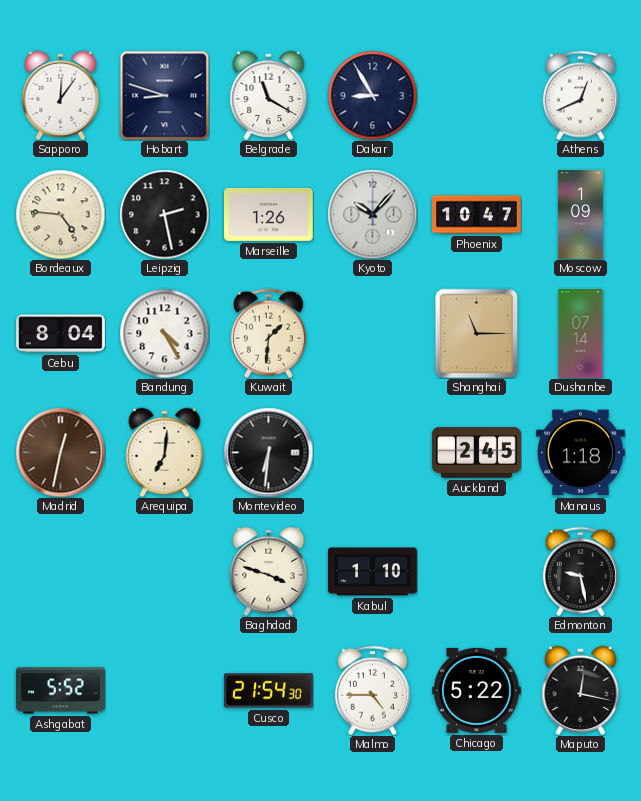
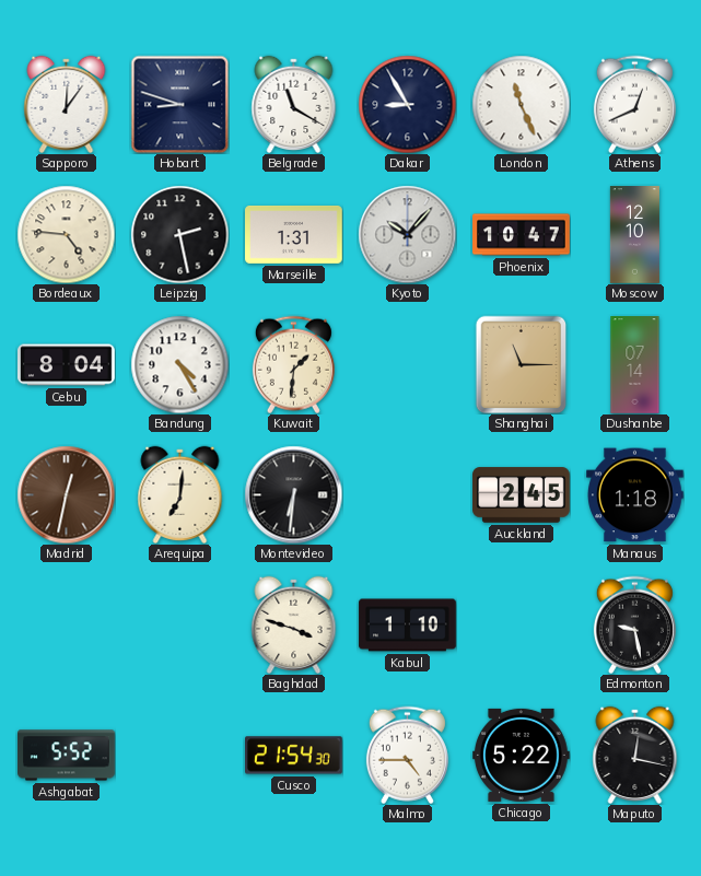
London: none -> 11:26 (521, 104)
Marseille: 1:26 -> 1:31 (294, 234)
Moscow: 1:09 -> 12:10 (634, 235)
